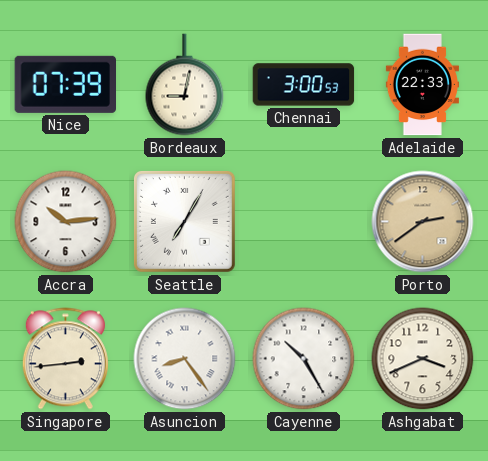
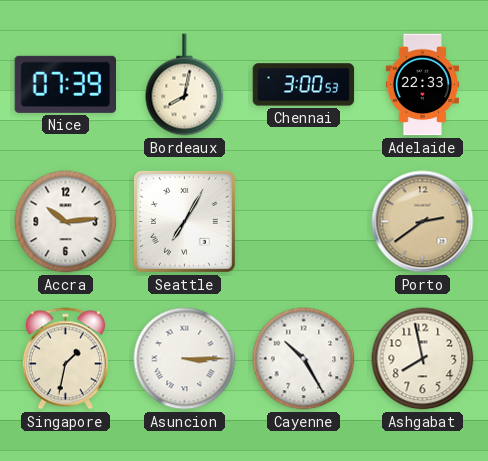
Bordeaux: 9:02 -> 8:02 (185, 85)
Singapore: 2:44 -> 1:32 (65, 359)
Asuncion: 8:24 -> 3:15 (185, 359)
Ashgabat: 3:41 -> 7:58 (423, 359)
